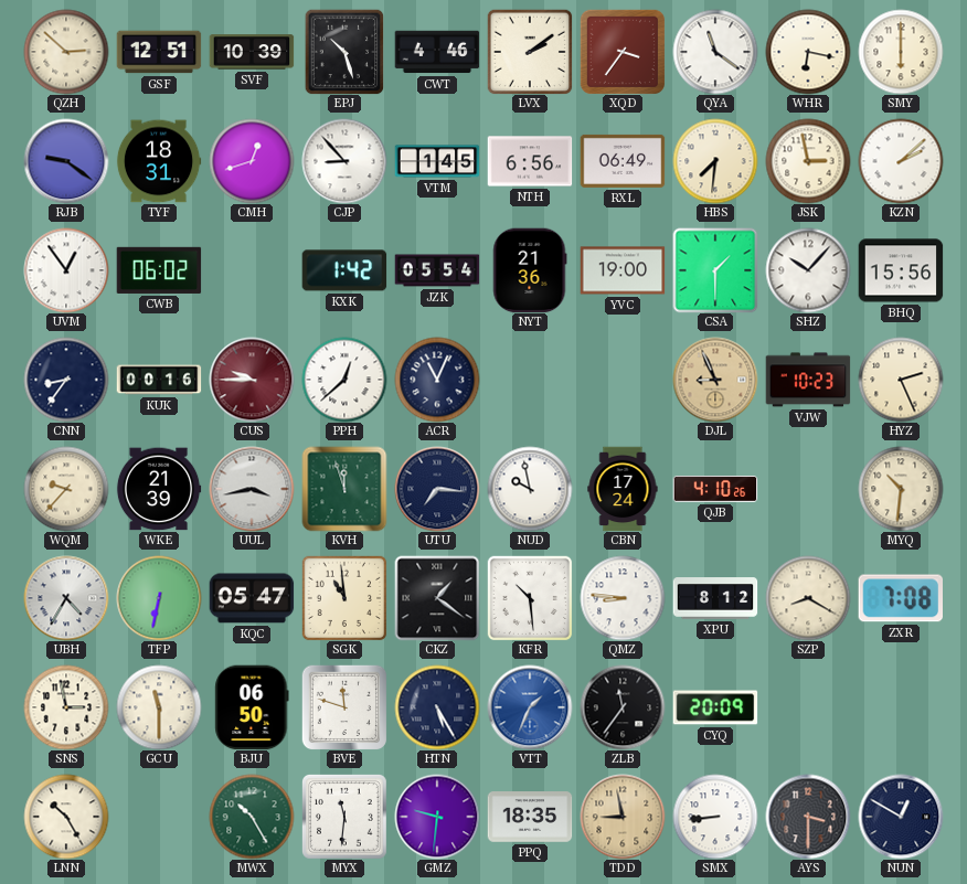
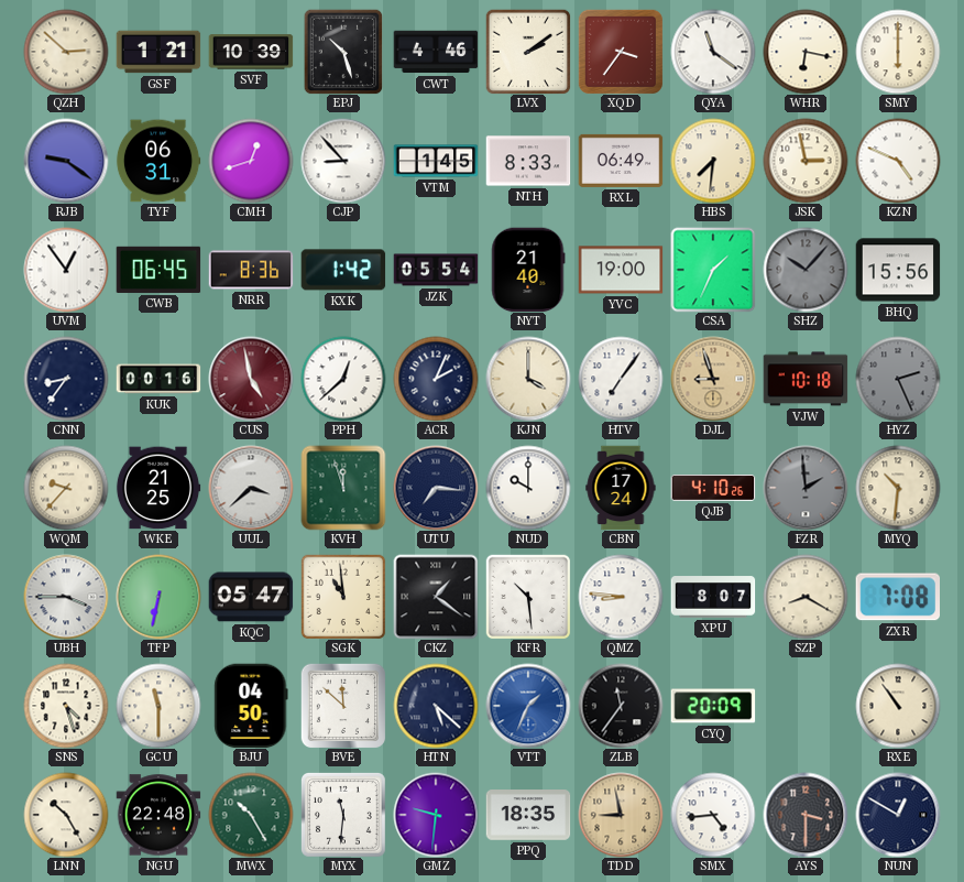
GSF: 12:51 -> 1:21 (158, 52)
TYF: 18:31 -> 06:31 (158, 161)
NTH: 6:56 -> 8:33 (528, 161)
KZN: 2:08 -> 4:49 (898, 161)
CWB: 06:02 -> 06:45 (158, 270)
NRR: none -> 8:36 (251, 270)
NYT: 21:36 -> 21:40 (528, 270)
CSA: 1:30 -> 1:34 (713, 270)
SHZ dial: white -> grey (806, 270)
CUS: 9:45 -> 4:58 (251, 379)
ACR: 11:04 -> 2:04 (436, 379)
KJN: none -> 4:00 (528, 379)
HTV: none -> 7:06 (621, 379)
DJL: 8:56 -> 8:57 (713, 379)
VJW: 10:23 -> 10:18 (806, 379)
HYZ dial: cream -> grey (898, 379)
WKE: 21:39 -> 21:25 (158, 488)
UUL: 3:43 -> 3:38 (251, 488)
NUD: 9:58 -> 10:00 (528, 488)
FZR: none -> 1:59 (806, 488)
UBH: 4:35 -> 3:45 (66, 597)
XPU: 8:12 -> 8:07 (713, 597)
SNS: 2:58 -> 4:27 (66, 706)
BJU: 06:50 -> 04:50 (251, 706)
BVE: 11:48 -> 11:52 (343, 706)
HTN: 5:25 -> 5:22 (436, 706)
RXE: none -> 10:54 (898, 706)
NGU: none -> 22:48 (158, 815)
SMX: 8:44 -> 4:44 (713, 815)
